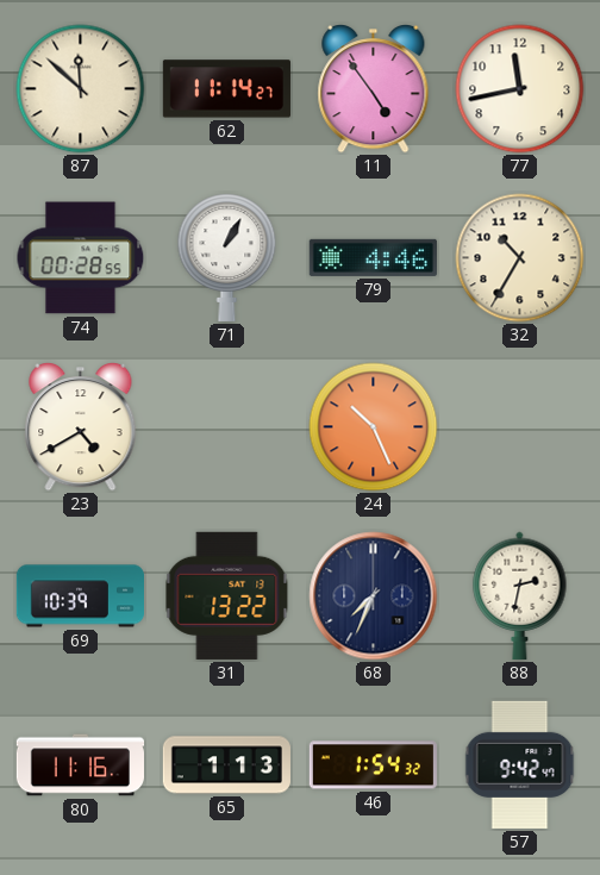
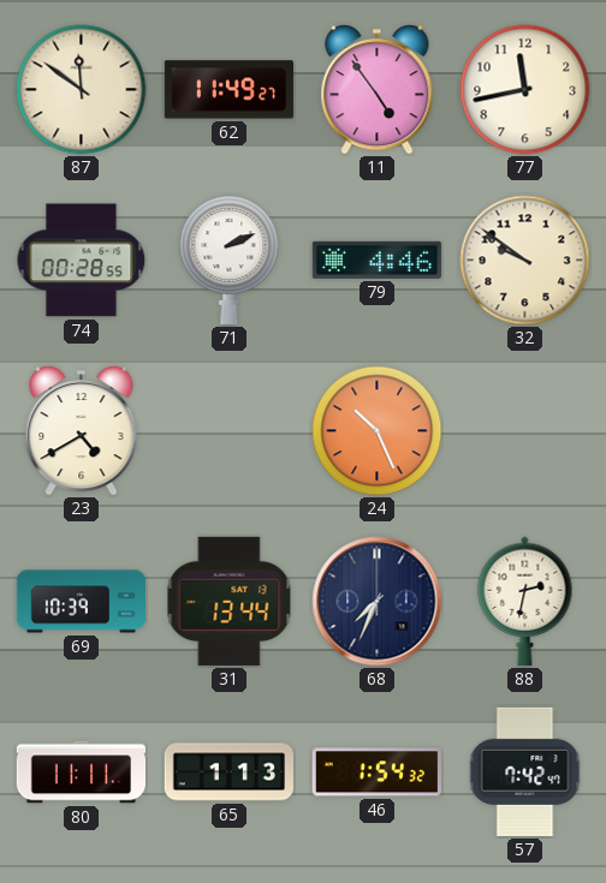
87: 11:52 -> 11:51 (82, 90)
62: 11:14 -> 11:49 (228, 90)
71: 1:05 -> 2:11 (230, 259)
32: 10:35 -> 9:51 (525, 261)
31: 13:22 -> 13:44 (230, 601)
80: 11:16 -> 11:11 (81, 772)
57: 9:42 -> 7:42 (525, 771)
